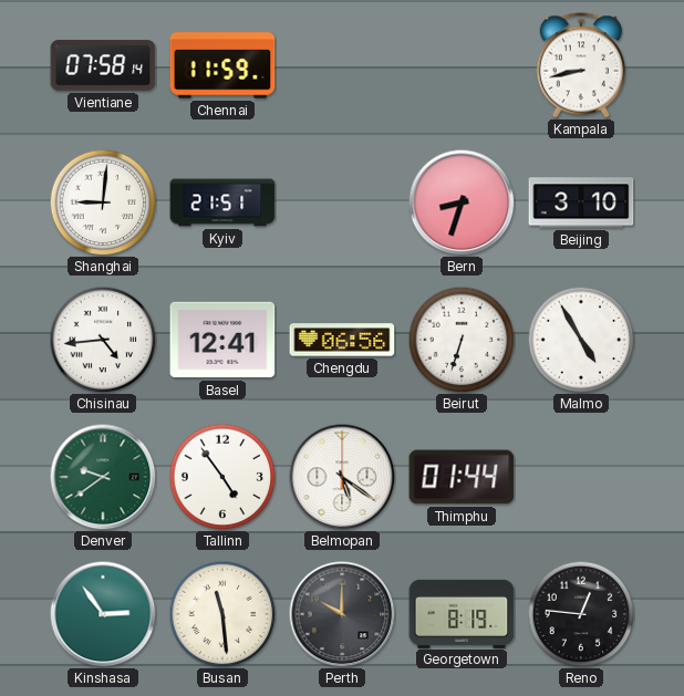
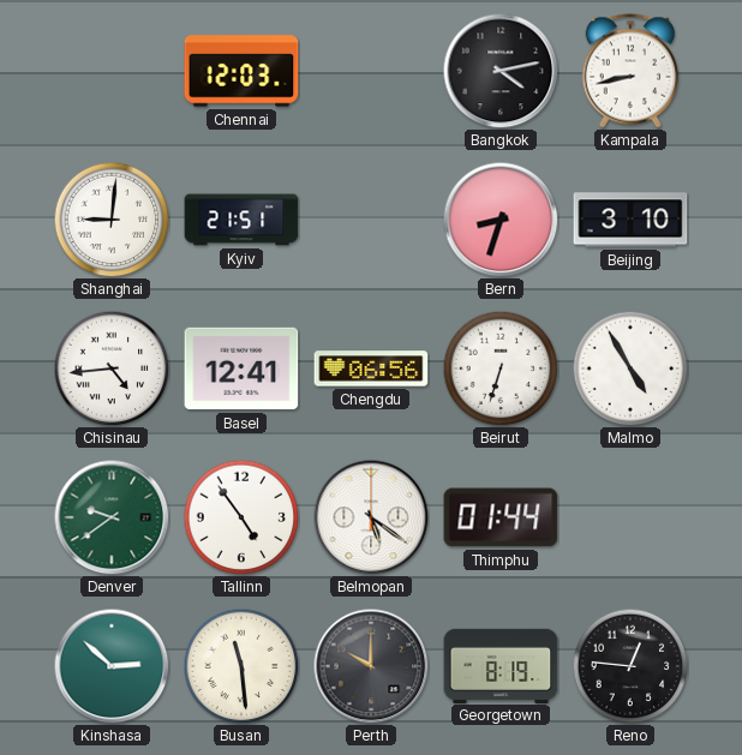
Vientiane: 07:58 -> none (103, 65)
Chennai: 11:59 -> 12:03 (241, 71)
Bangkok: none -> 4:13 (501, 71)
Kinshasa: 2:54 -> 2:52 (112, 666)
